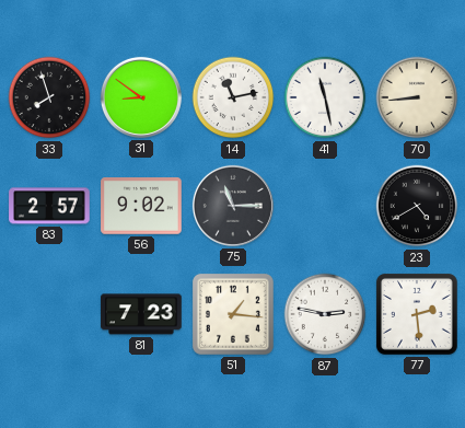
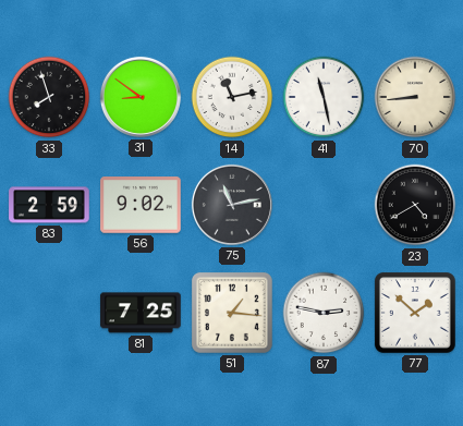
83: 2:57 -> 2:59 (49, 205)
75: 11:15 -> 11:13 (232, 205)
81: 7:23 -> 7:25 (141, 313)
77: 2:29 -> 1:52 (415, 313)
